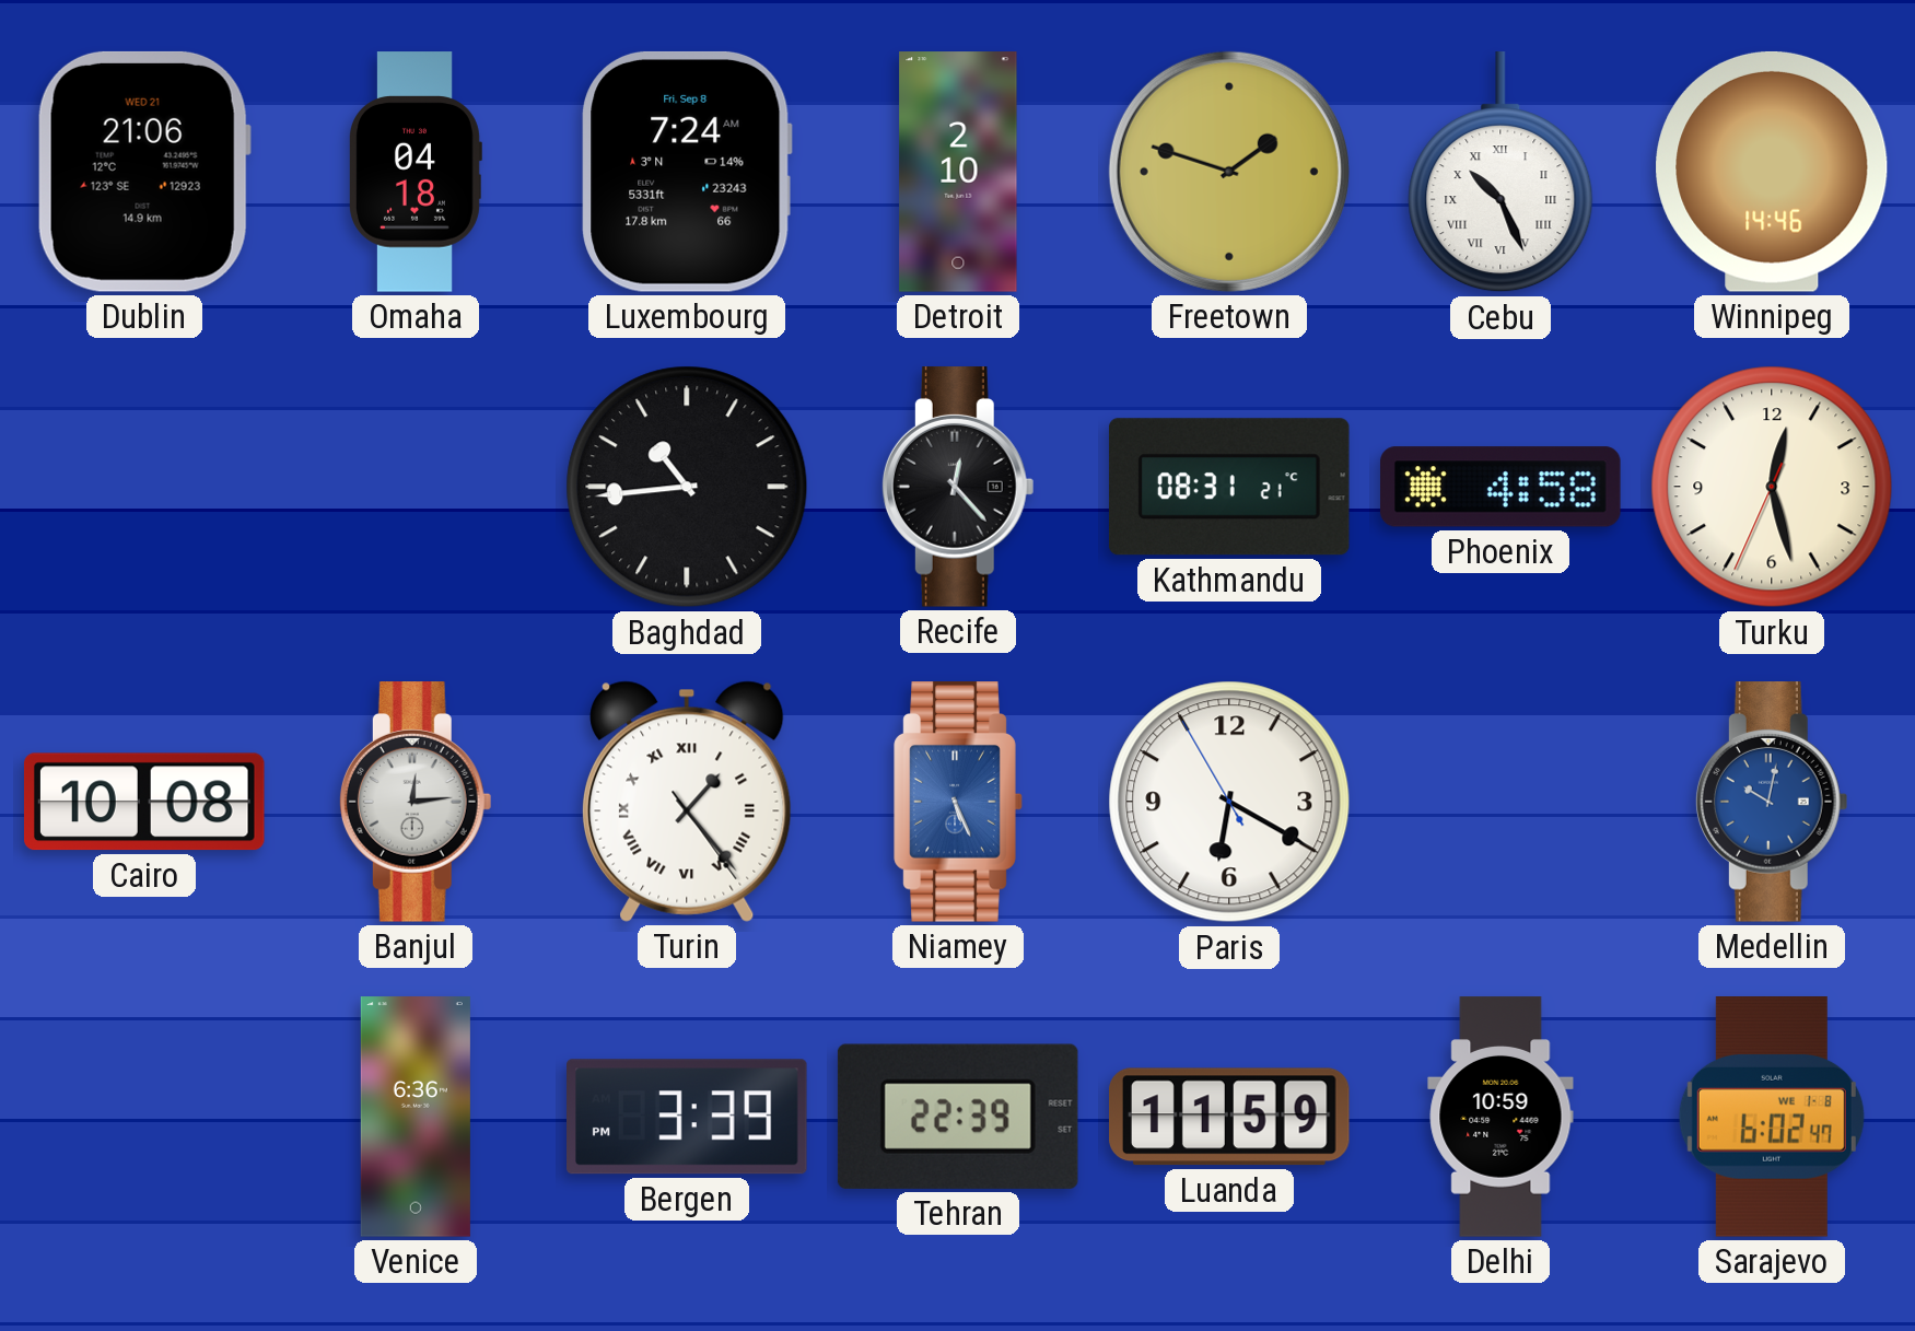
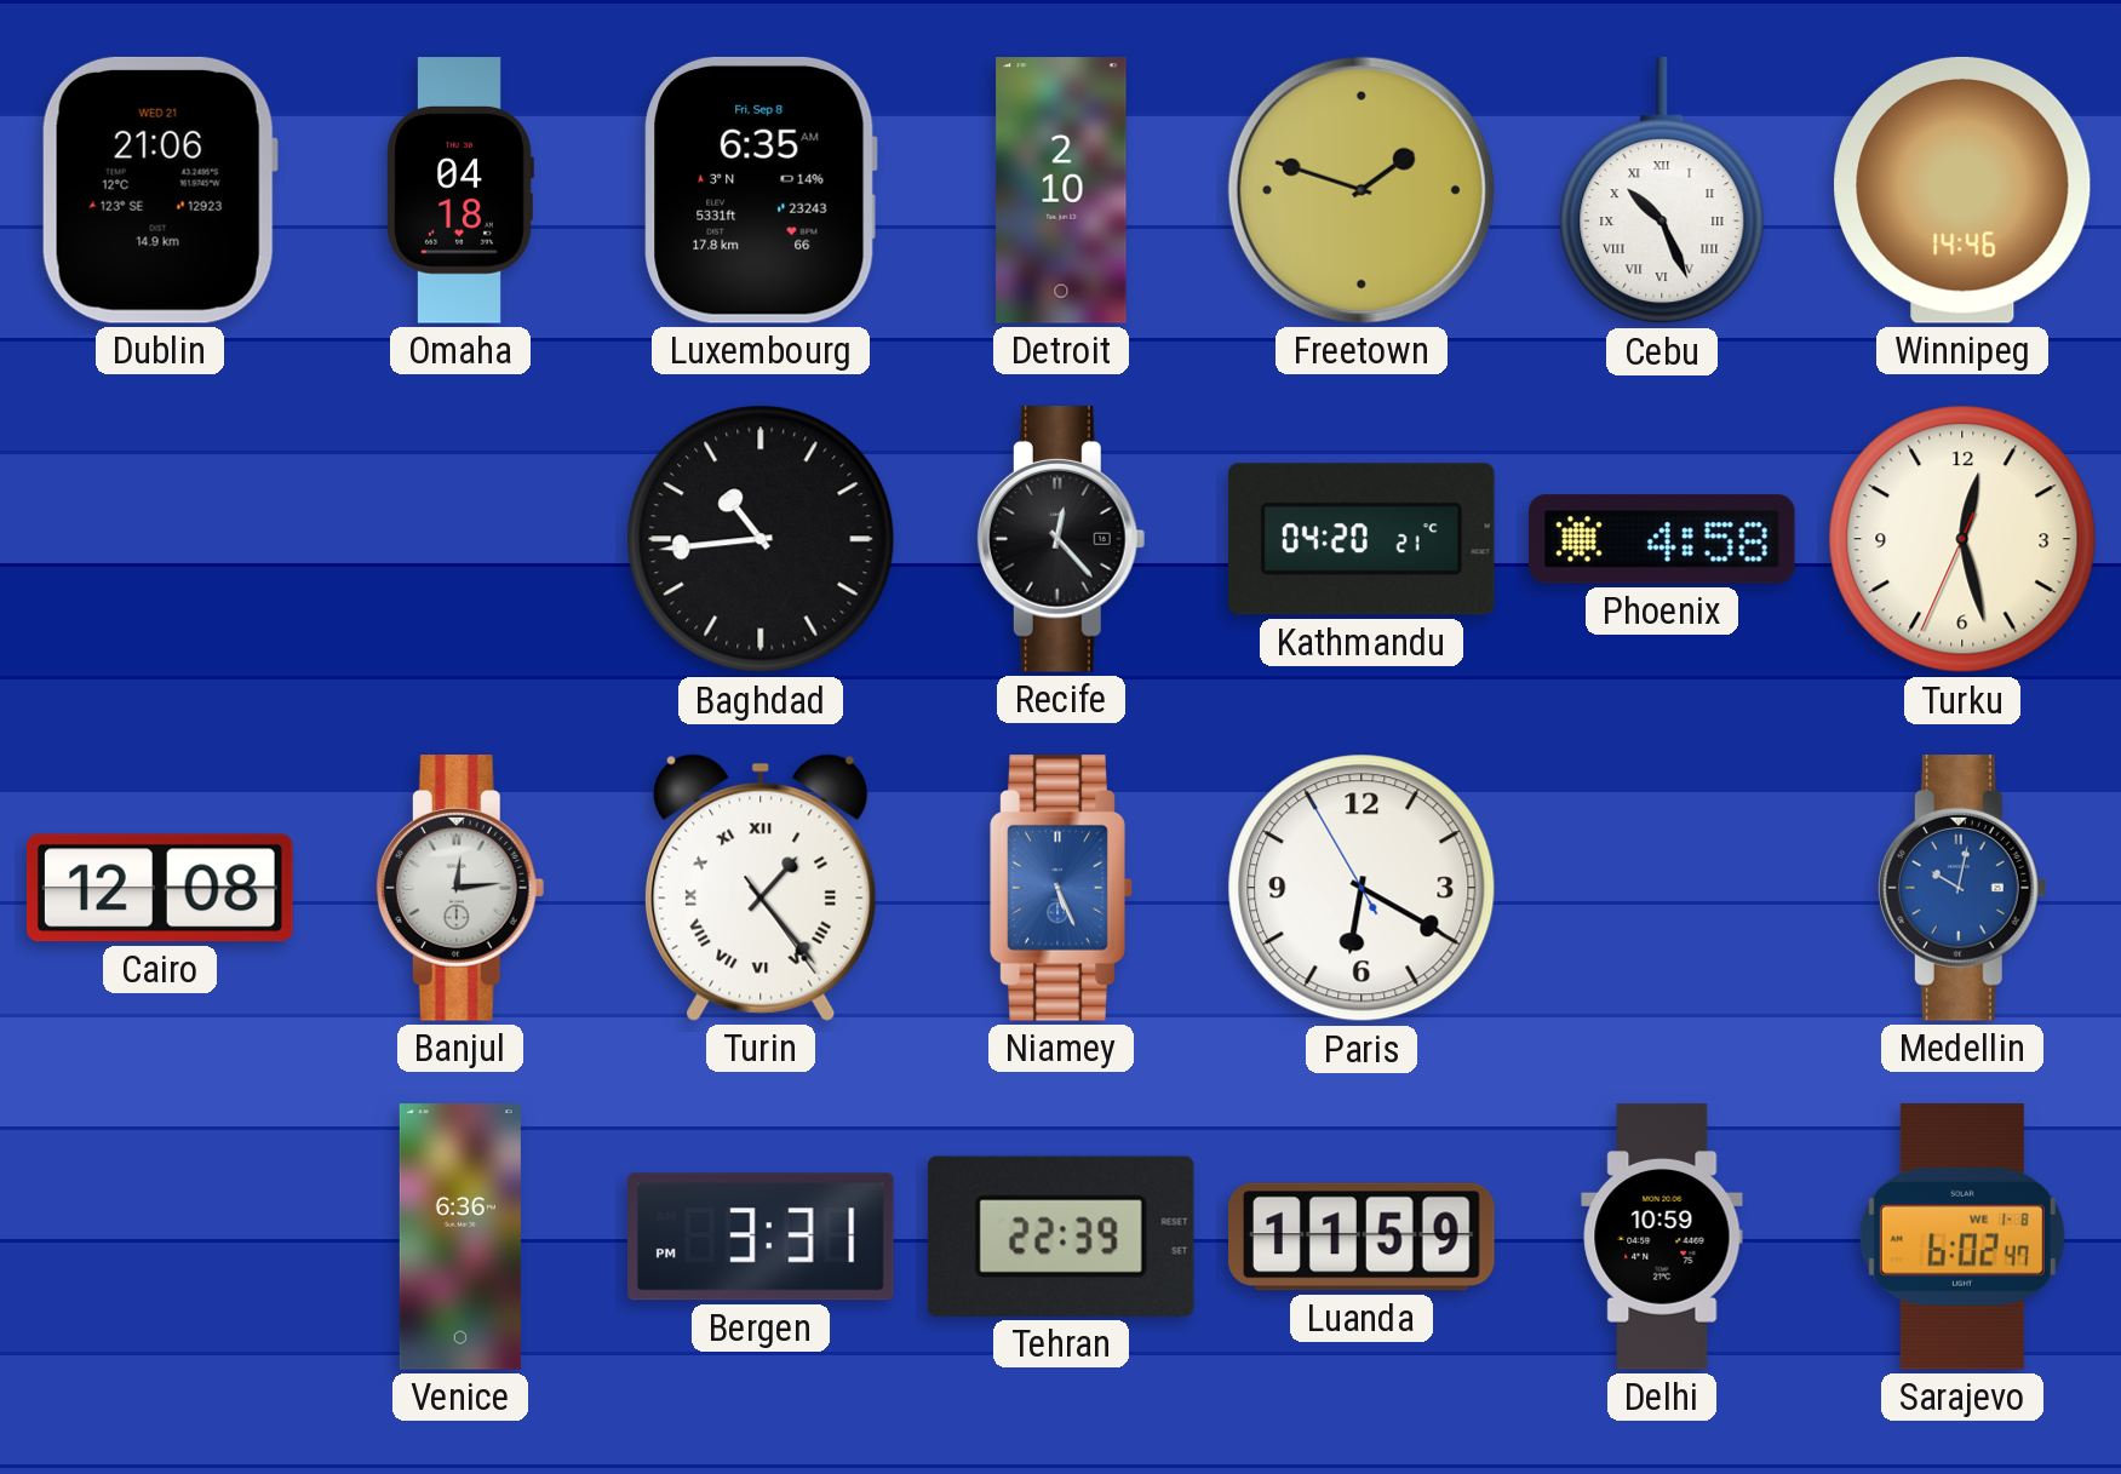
Luxembourg: 7:24 -> 6:35 (761, 190)
Kathmandu: 08:31 -> 04:20 (1362, 539)
Cairo: 10:08 -> 12:08 (160, 888)
Bergen: 3:39 -> 3:31 (762, 1237)
